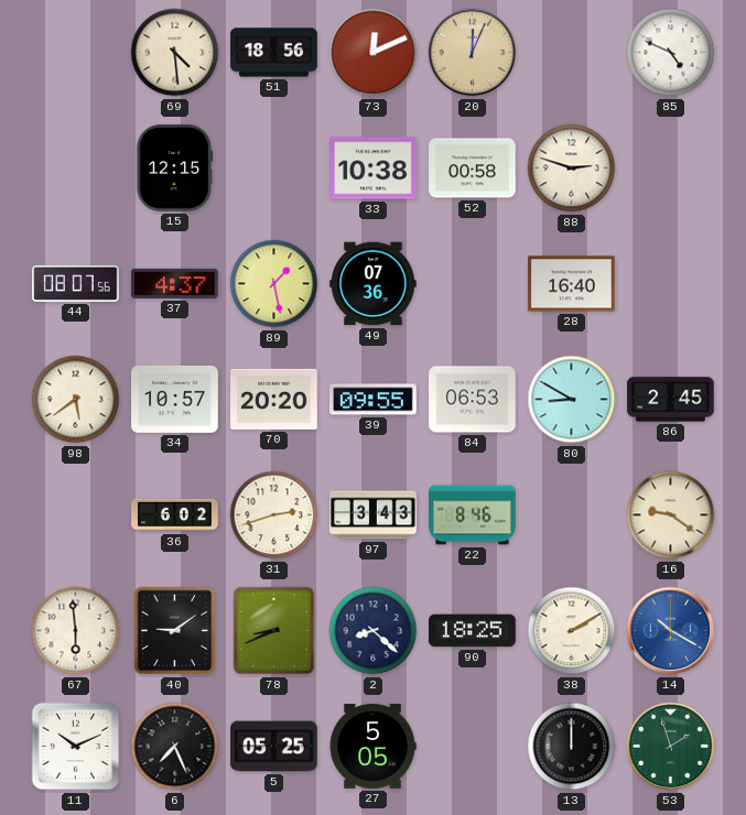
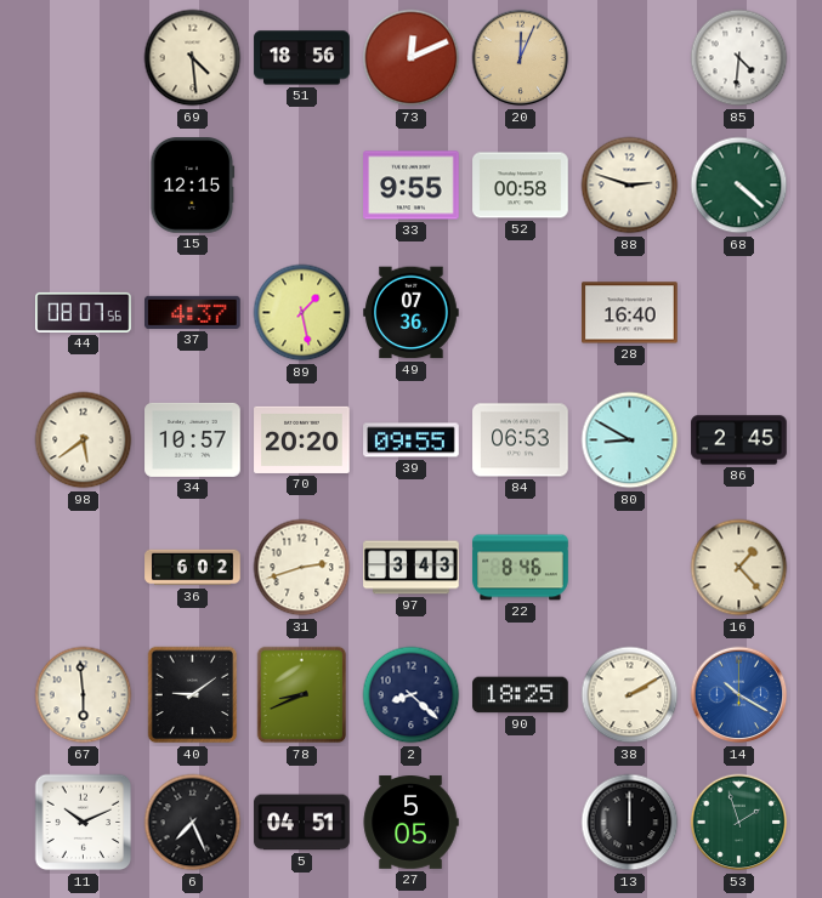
85: 4:49 -> 4:31 (739, 58)
33: 10:38 -> 9:55 (412, 186)
68: none -> 4:22 (739, 186)
16: 9:21 -> 1:23 (739, 568)
5: 05:25 -> 04:51 (302, 823)
